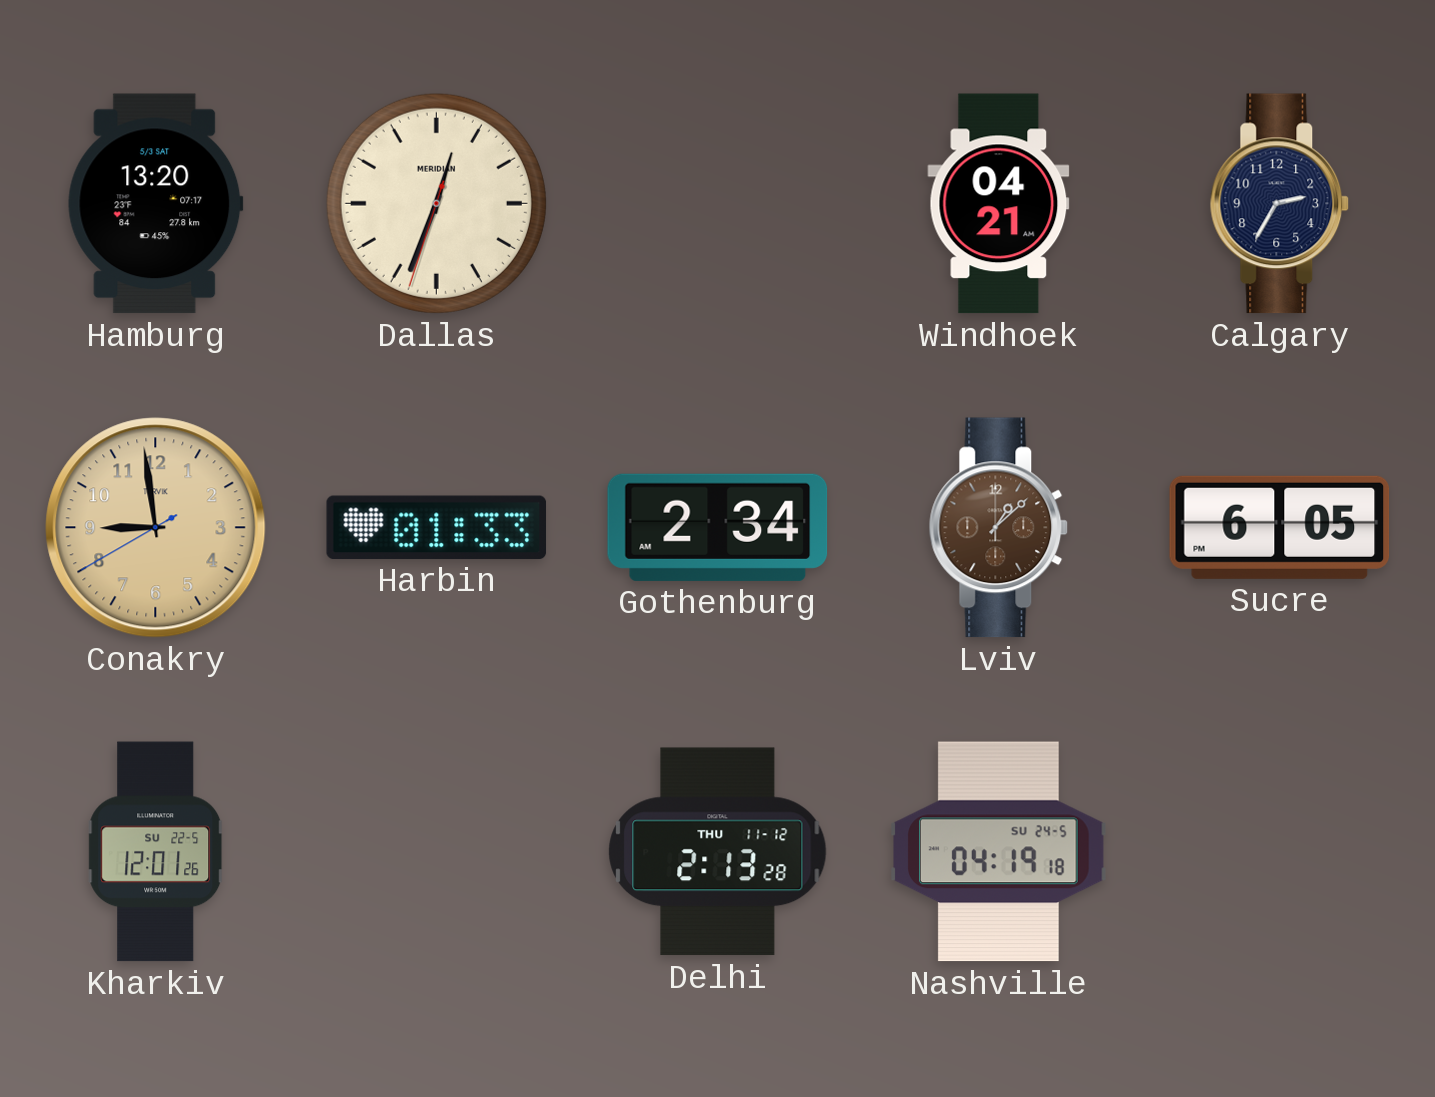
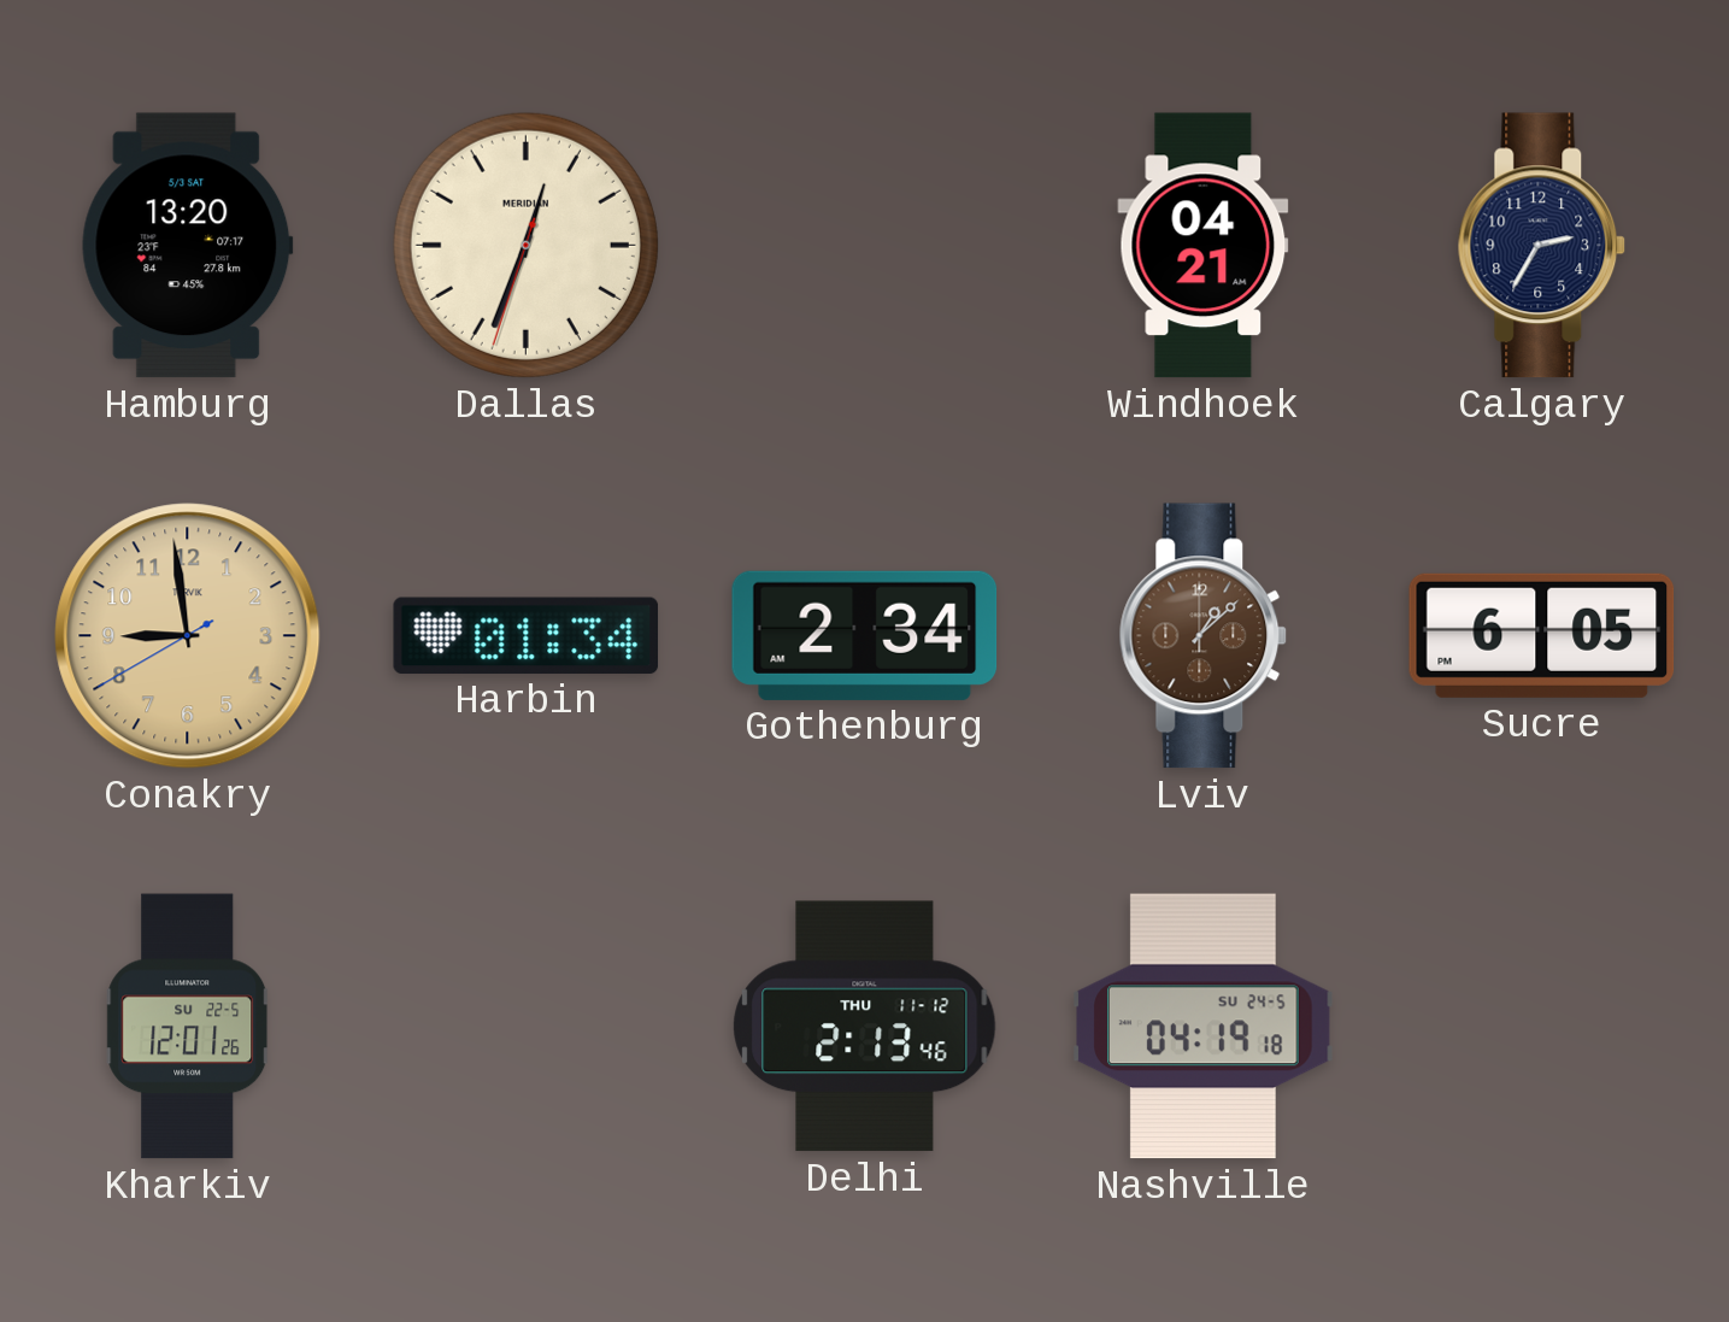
Harbin: 01:33 -> 01:34 (527, 635)
Delhi: 2:13:28 -> 2:13:46 (865, 1027)
